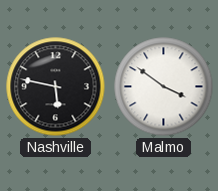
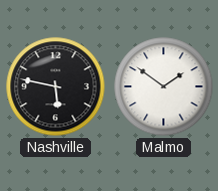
Malmo: 3:51 -> 1:51 (164, 87)
